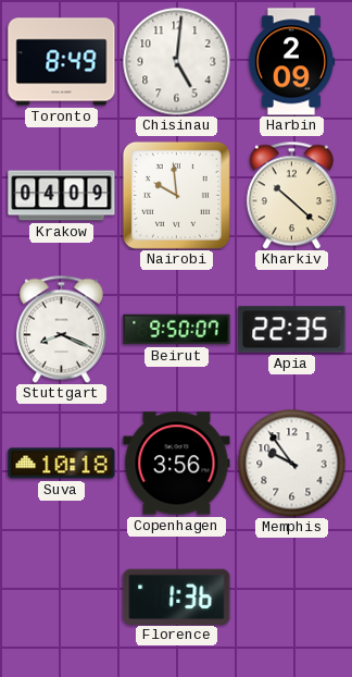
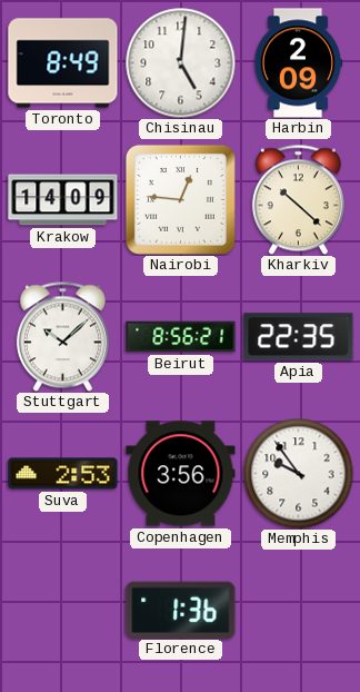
Krakow: 04:09 -> 14:09 (63, 200)
Nairobi: 9:59 -> 12:46 (180, 199)
Stuttgart: 8:19 -> 10:08 (62, 336)
Beirut: 9:50 -> 8:56 (181, 337)
Suva: 10:18 -> 2:53 (63, 474)
